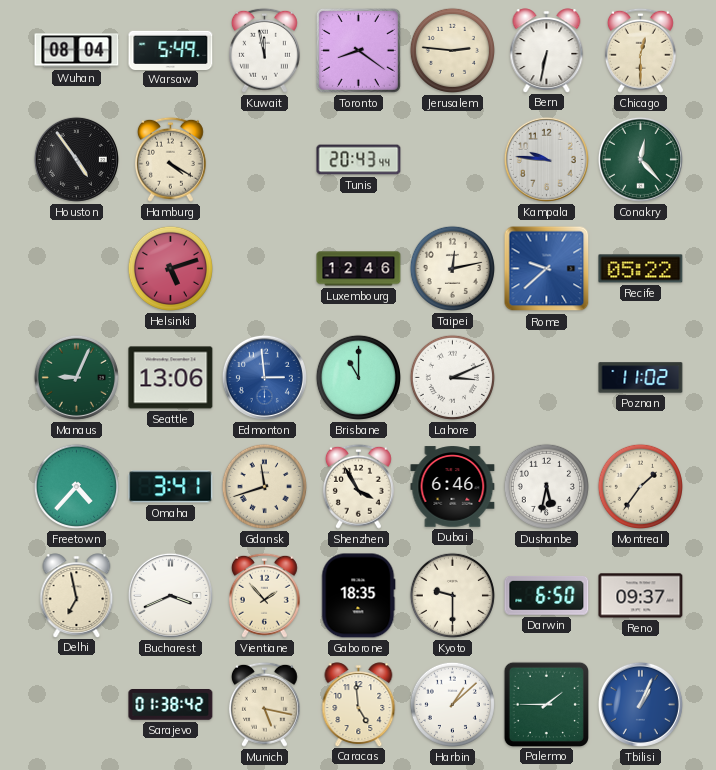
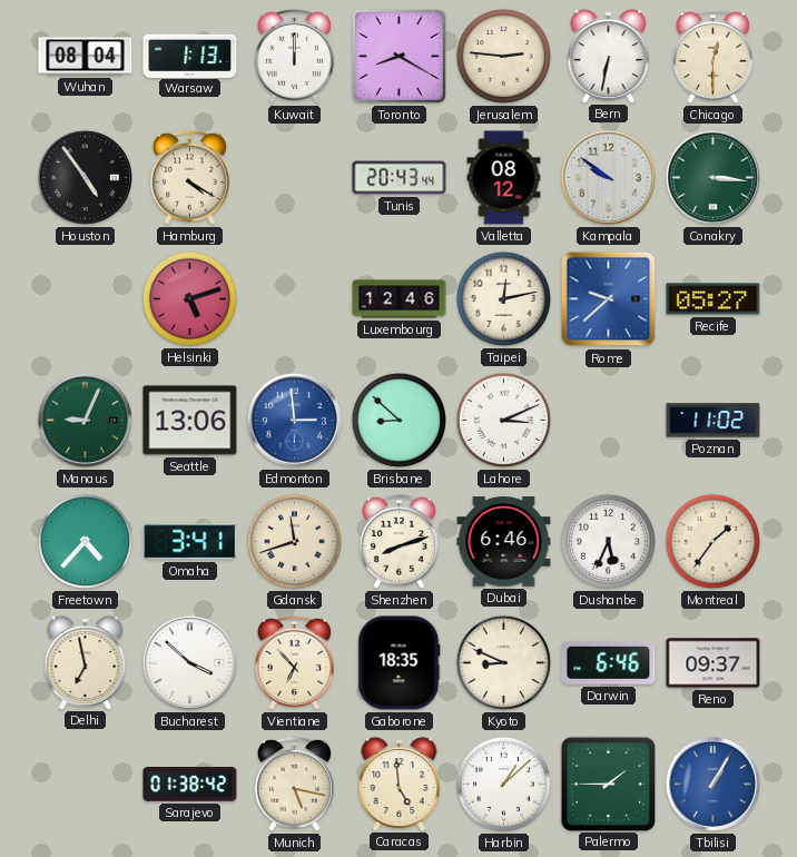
Warsaw: 5:49 -> 1:13 (190, 56)
Kuwait: 11:58 -> 12:00 (294, 56)
Toronto: 8:21 -> 8:20 (398, 56)
Valletta: none -> 08:12 (504, 178)
Kampala: 9:46 -> 9:51 (608, 177)
Conakry: 12:23 -> 3:16 (712, 177)
Recife: 05:22 -> 05:27 (714, 299)
Brisbane: 11:00 -> 8:52 (398, 420)
Shenzhen: 3:55 -> 8:12 (398, 541)
Dushanbe: 5:32 -> 5:34 (608, 541)
Bucharest: 3:41 -> 3:52 (189, 662)
Vientiane: 1:53 -> 6:53 (294, 662)
Kyoto: 9:30 -> 8:49 (503, 662)
Darwin: 6:50 -> 6:46 (609, 662)
Tbilisi: 1:04 -> 1:05 (712, 784)
